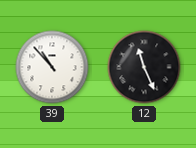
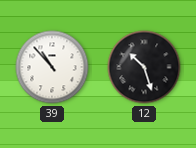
12: 11:26 -> 10:27 (144, 67)
